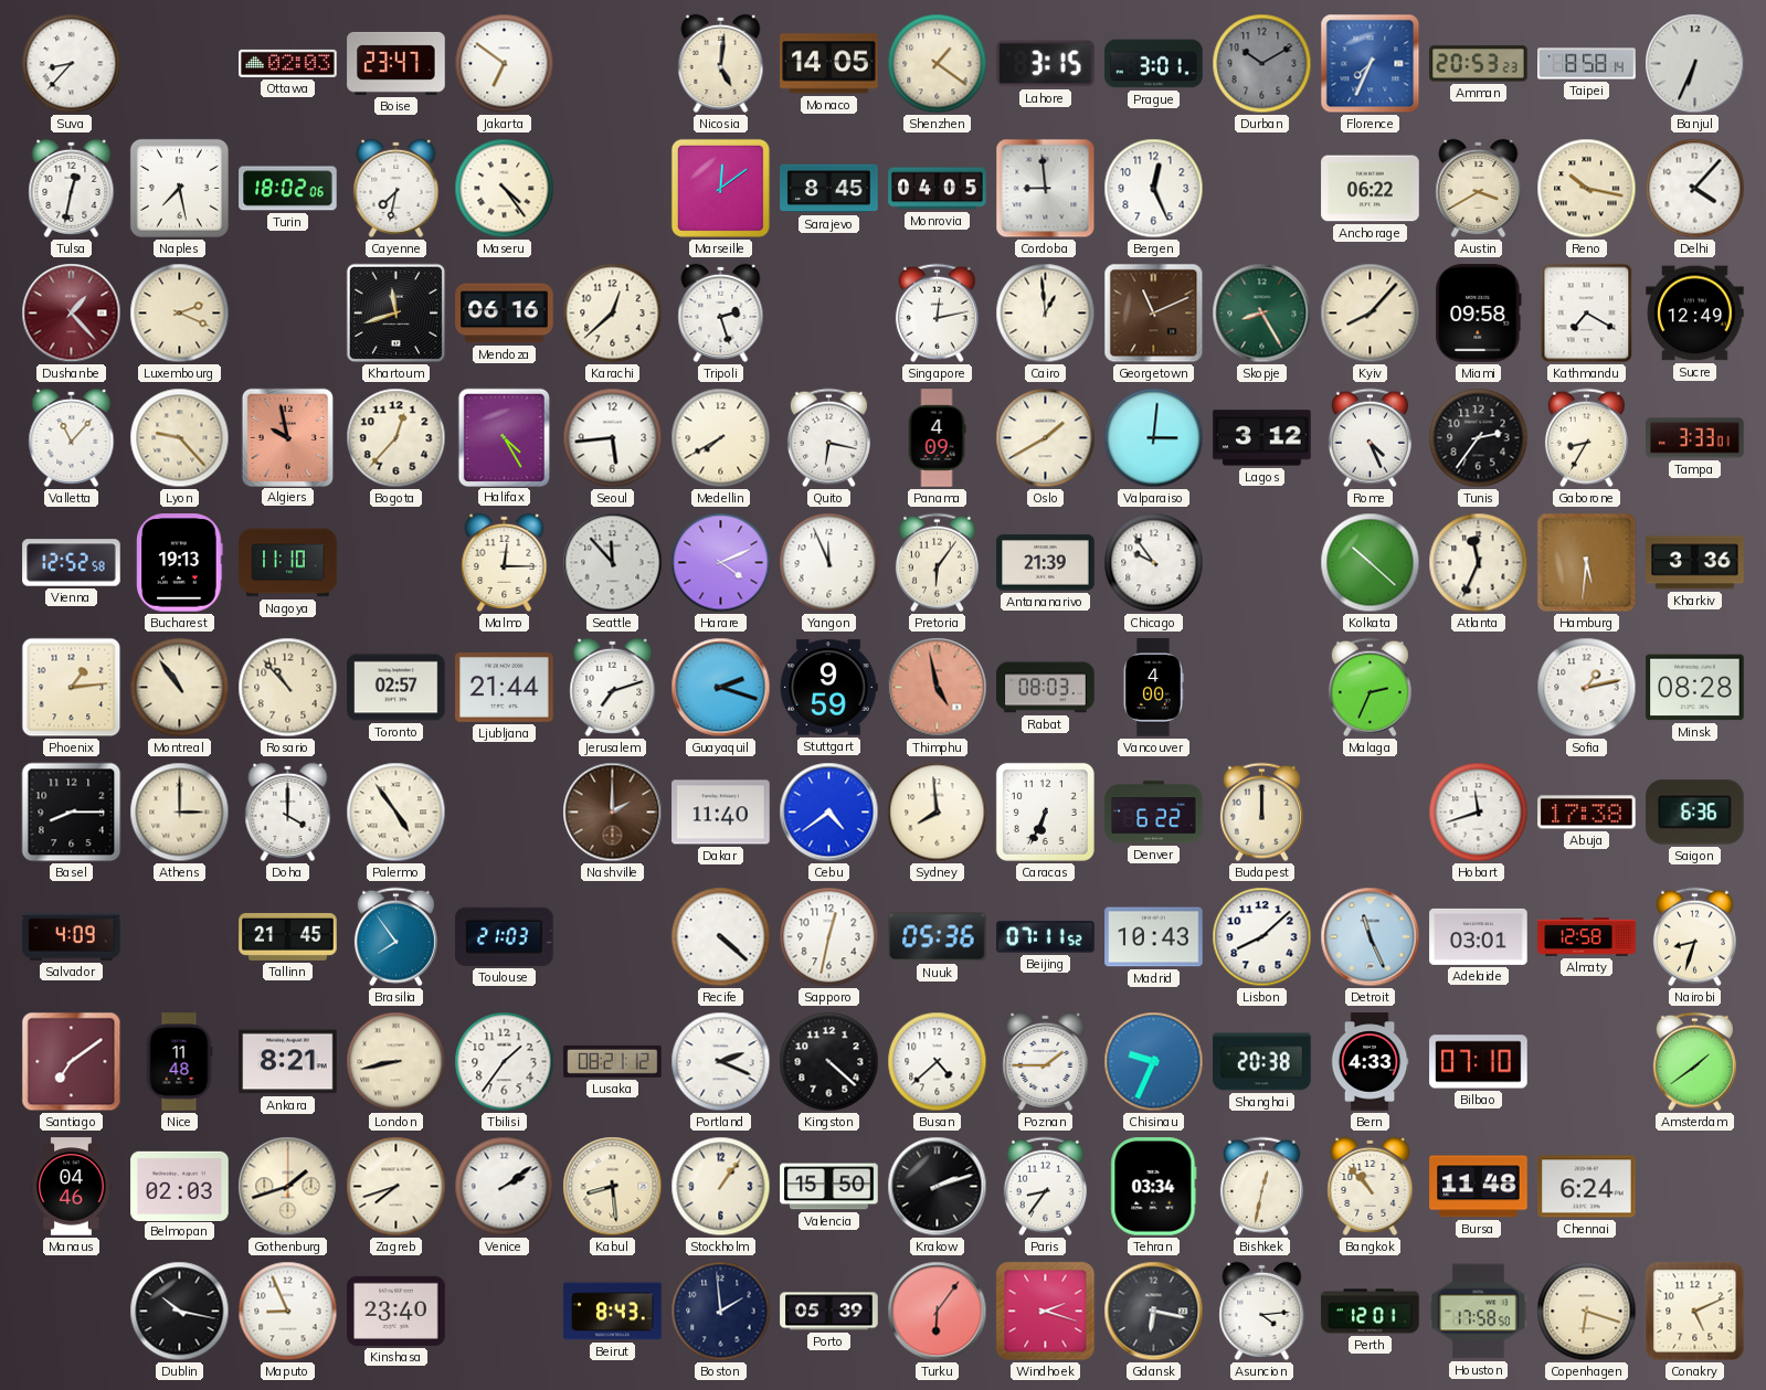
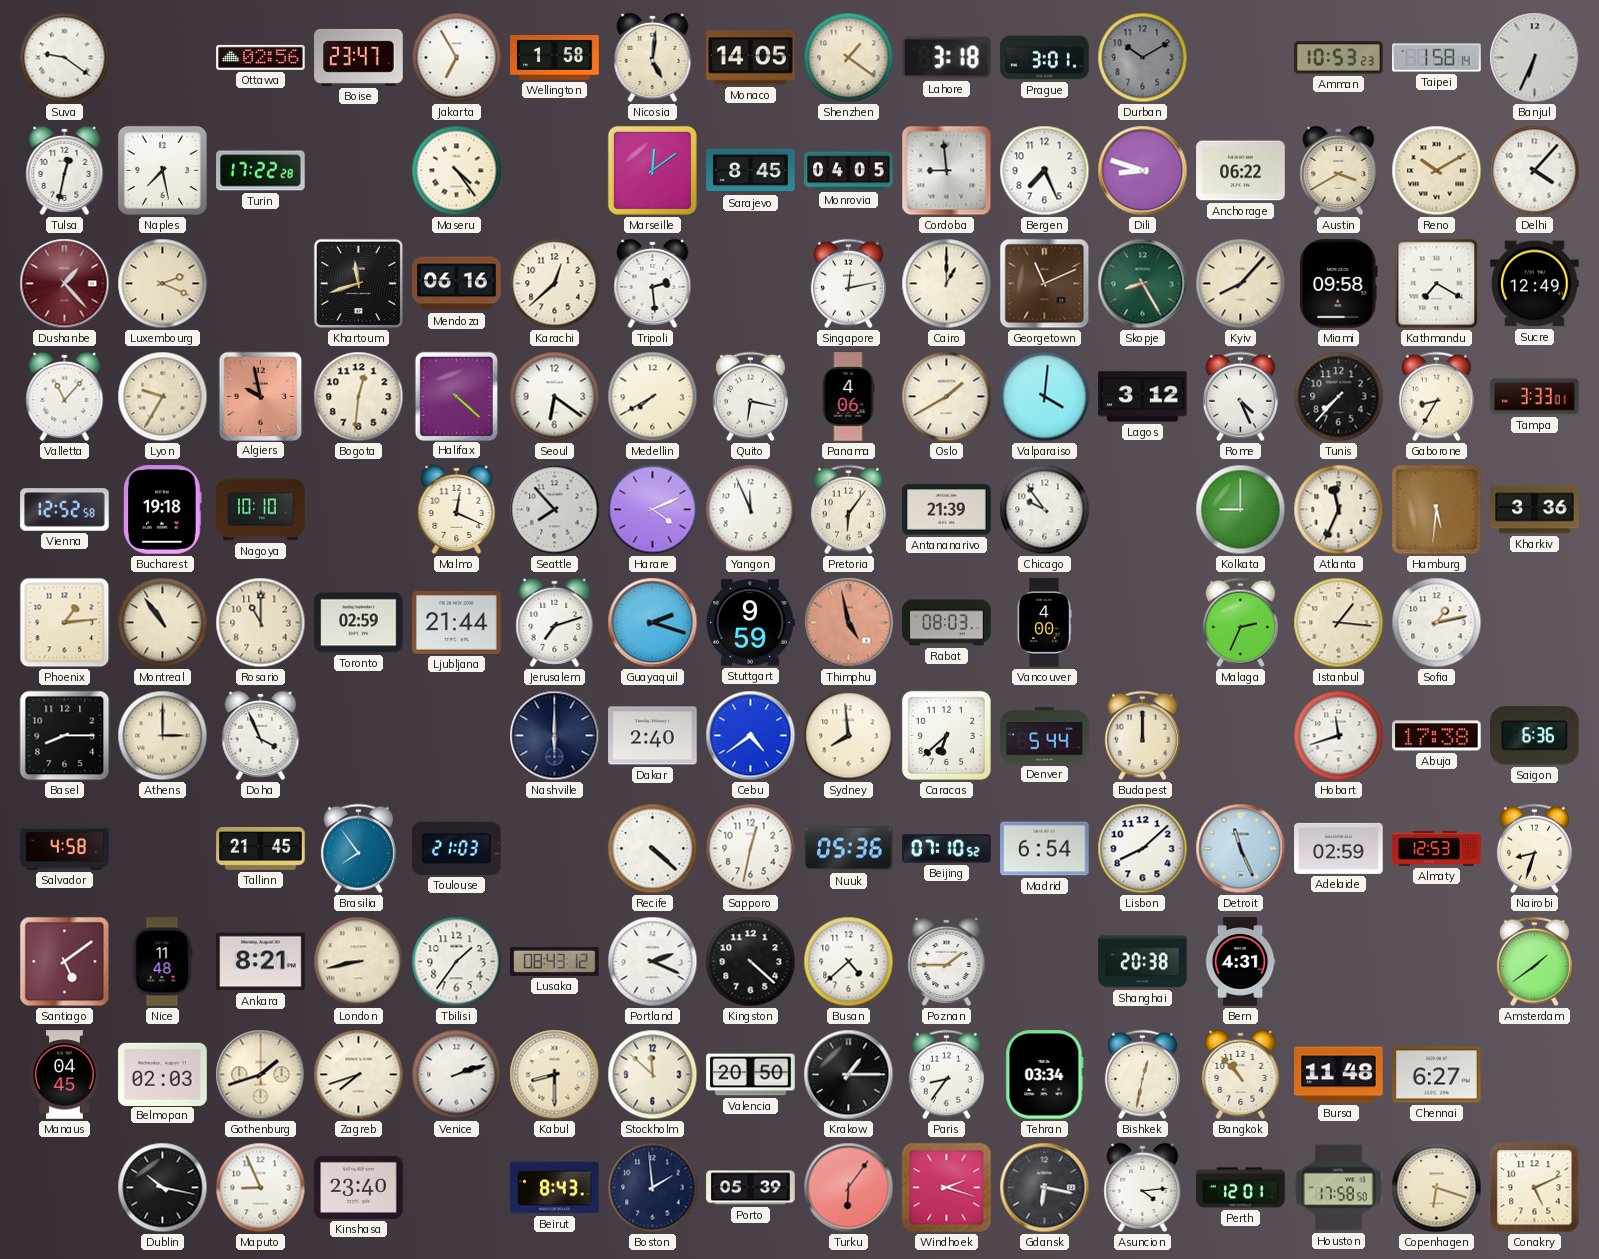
Suva: 8:37 -> 9:21 (65, 58)
Ottawa: 02:03 -> 02:56 (261, 57)
Jakarta: 6:51 -> 6:55 (457, 58)
Wellington: none -> 1:58 (555, 58)
Lahore: 3:15 -> 3:18 (947, 58)
Florence: 7:34 -> none (1371, 64)
Amman: 20:53 -> 10:53 (1339, 58)
Taipei: 8:58 -> 1:58 (1437, 58)
Turin: 18:02 -> 17:22 (261, 171)
Cayenne: 7:32 -> none (396, 188)
Bergen: 12:26 -> 7:26 (1045, 171)
Dili: none -> 8:48 (1143, 171)
Reno: 10:17 -> 10:10 (1437, 171)
Tripoli: 2:27 -> 2:29 (653, 283)
Cairo: 12:59 -> 1:00 (947, 284)
Lyon: 9:23 -> 9:35 (163, 397)
Bogota: 12:37 -> 12:31 (359, 397)
Halifax: 4:25 -> 4:22 (456, 396)
Seoul: 5:44 -> 6:21 (555, 397)
Panama: 4:09 -> 4:06 (848, 397)
Valparaiso: 3:01 -> 4:01 (1045, 397)
Tunis: 2:36 -> 7:37 (1339, 397)
Bucharest: 19:13 -> 19:18 (163, 510)
Nagoya: 11:10 -> 10:10 (261, 510)
Malmo: 12:15 -> 12:19 (457, 509)
Seattle: 11:53 -> 7:53 (555, 510)
Kolkata: 10:22 -> 9:00 (1241, 510)
Rosario: 10:53 -> 11:00 (261, 623)
Toronto: 02:57 -> 02:59 (359, 623)
Istanbul: none -> 1:16 (1339, 623)
Minsk: 08:28 -> none (1695, 688)
Doha: 4:00 -> 3:56 (261, 735)
Palermo: 4:54 -> none (396, 813)
Nashville: 2:00 -> 6:00 (555, 736)
Nashville dial: brown -> navy (555, 736)
Dakar: 11:40 -> 2:40 (653, 736)
Caracas: 6:34 -> 6:38 (946, 735)
Denver: 6:22 -> 5:44 (1045, 736)
Salvador: 4:09 -> 4:58 (65, 849)
Beijing: 07:11 -> 07:10 (947, 849)
Madrid: 10:43 -> 6:54 (1045, 849)
Adelaide: 03:01 -> 02:59 (1339, 848)
Almaty: 12:58 -> 12:53 (1437, 849)
Santiago: 7:09 -> 5:09 (65, 962)
Lusaka: 08:21 -> 08:43 (555, 961)
Chisinau: 9:34 -> none (1154, 1062)
Bern: 4:33 -> 4:31 (1240, 962)
Bilbao: 07:10 -> none (1479, 1062)
Manaus: 04:46 -> 04:45 (65, 1075)
Venice: 2:09 -> 2:12 (457, 1075)
Kabul: 8:29 -> 8:30 (555, 1075)
Stockholm: 1:06 -> 11:52 (653, 1075)
Valencia: 15:50 -> 20:50 (751, 1075)
Krakow: 2:12 -> 1:15 (849, 1075)
Chennai: 6:24 -> 6:27 (1437, 1075)
